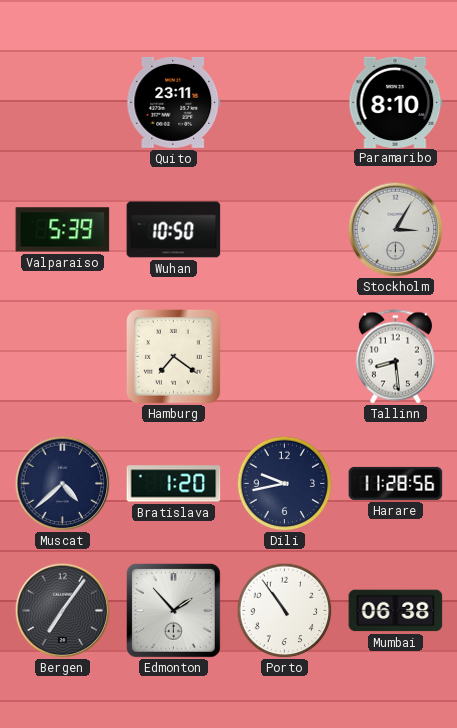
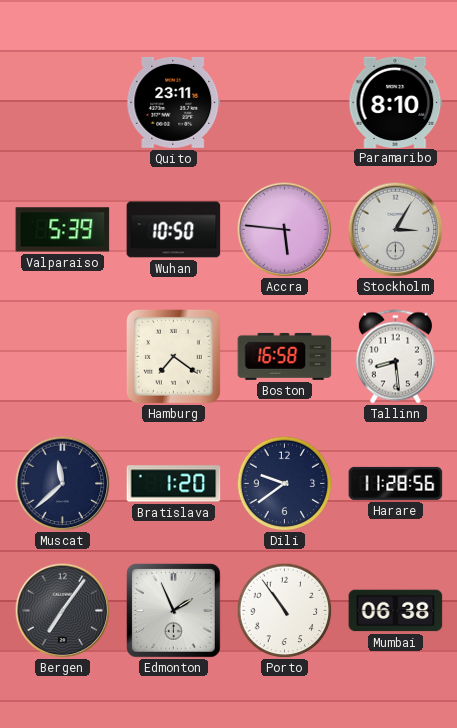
Accra: none -> 5:46 (284, 229)
Boston: none -> 16:58 (285, 356)
Muscat: 4:38 -> 11:38 (62, 483)
Dili: 9:43 -> 9:39 (284, 483)
Edmonton: 1:53 -> 1:56 (174, 611)
